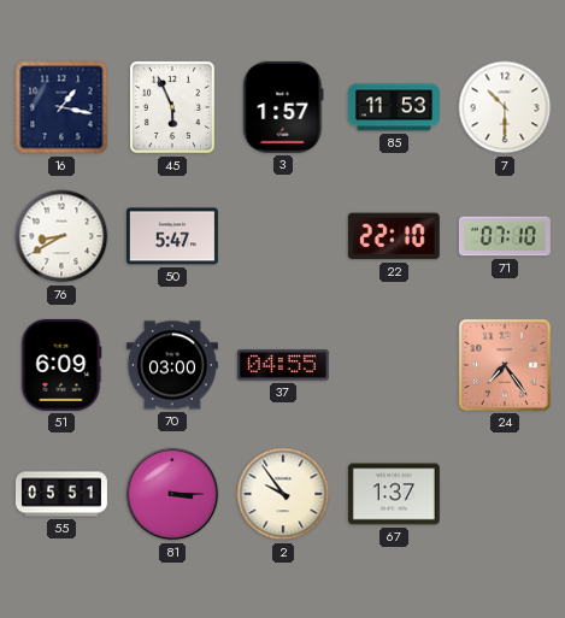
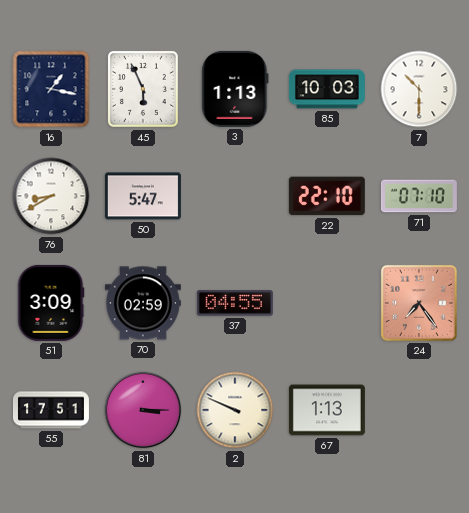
3: 1:57 -> 1:13 (235, 89)
85: 11:53 -> 10:03 (327, 89)
51: 6:09 -> 3:09 (51, 303)
70: 03:00 -> 02:59 (143, 303)
55: 05:51 -> 17:51 (51, 410)
2: 9:54 -> 9:49 (235, 410)
67: 1:37 -> 1:13 (327, 410)
